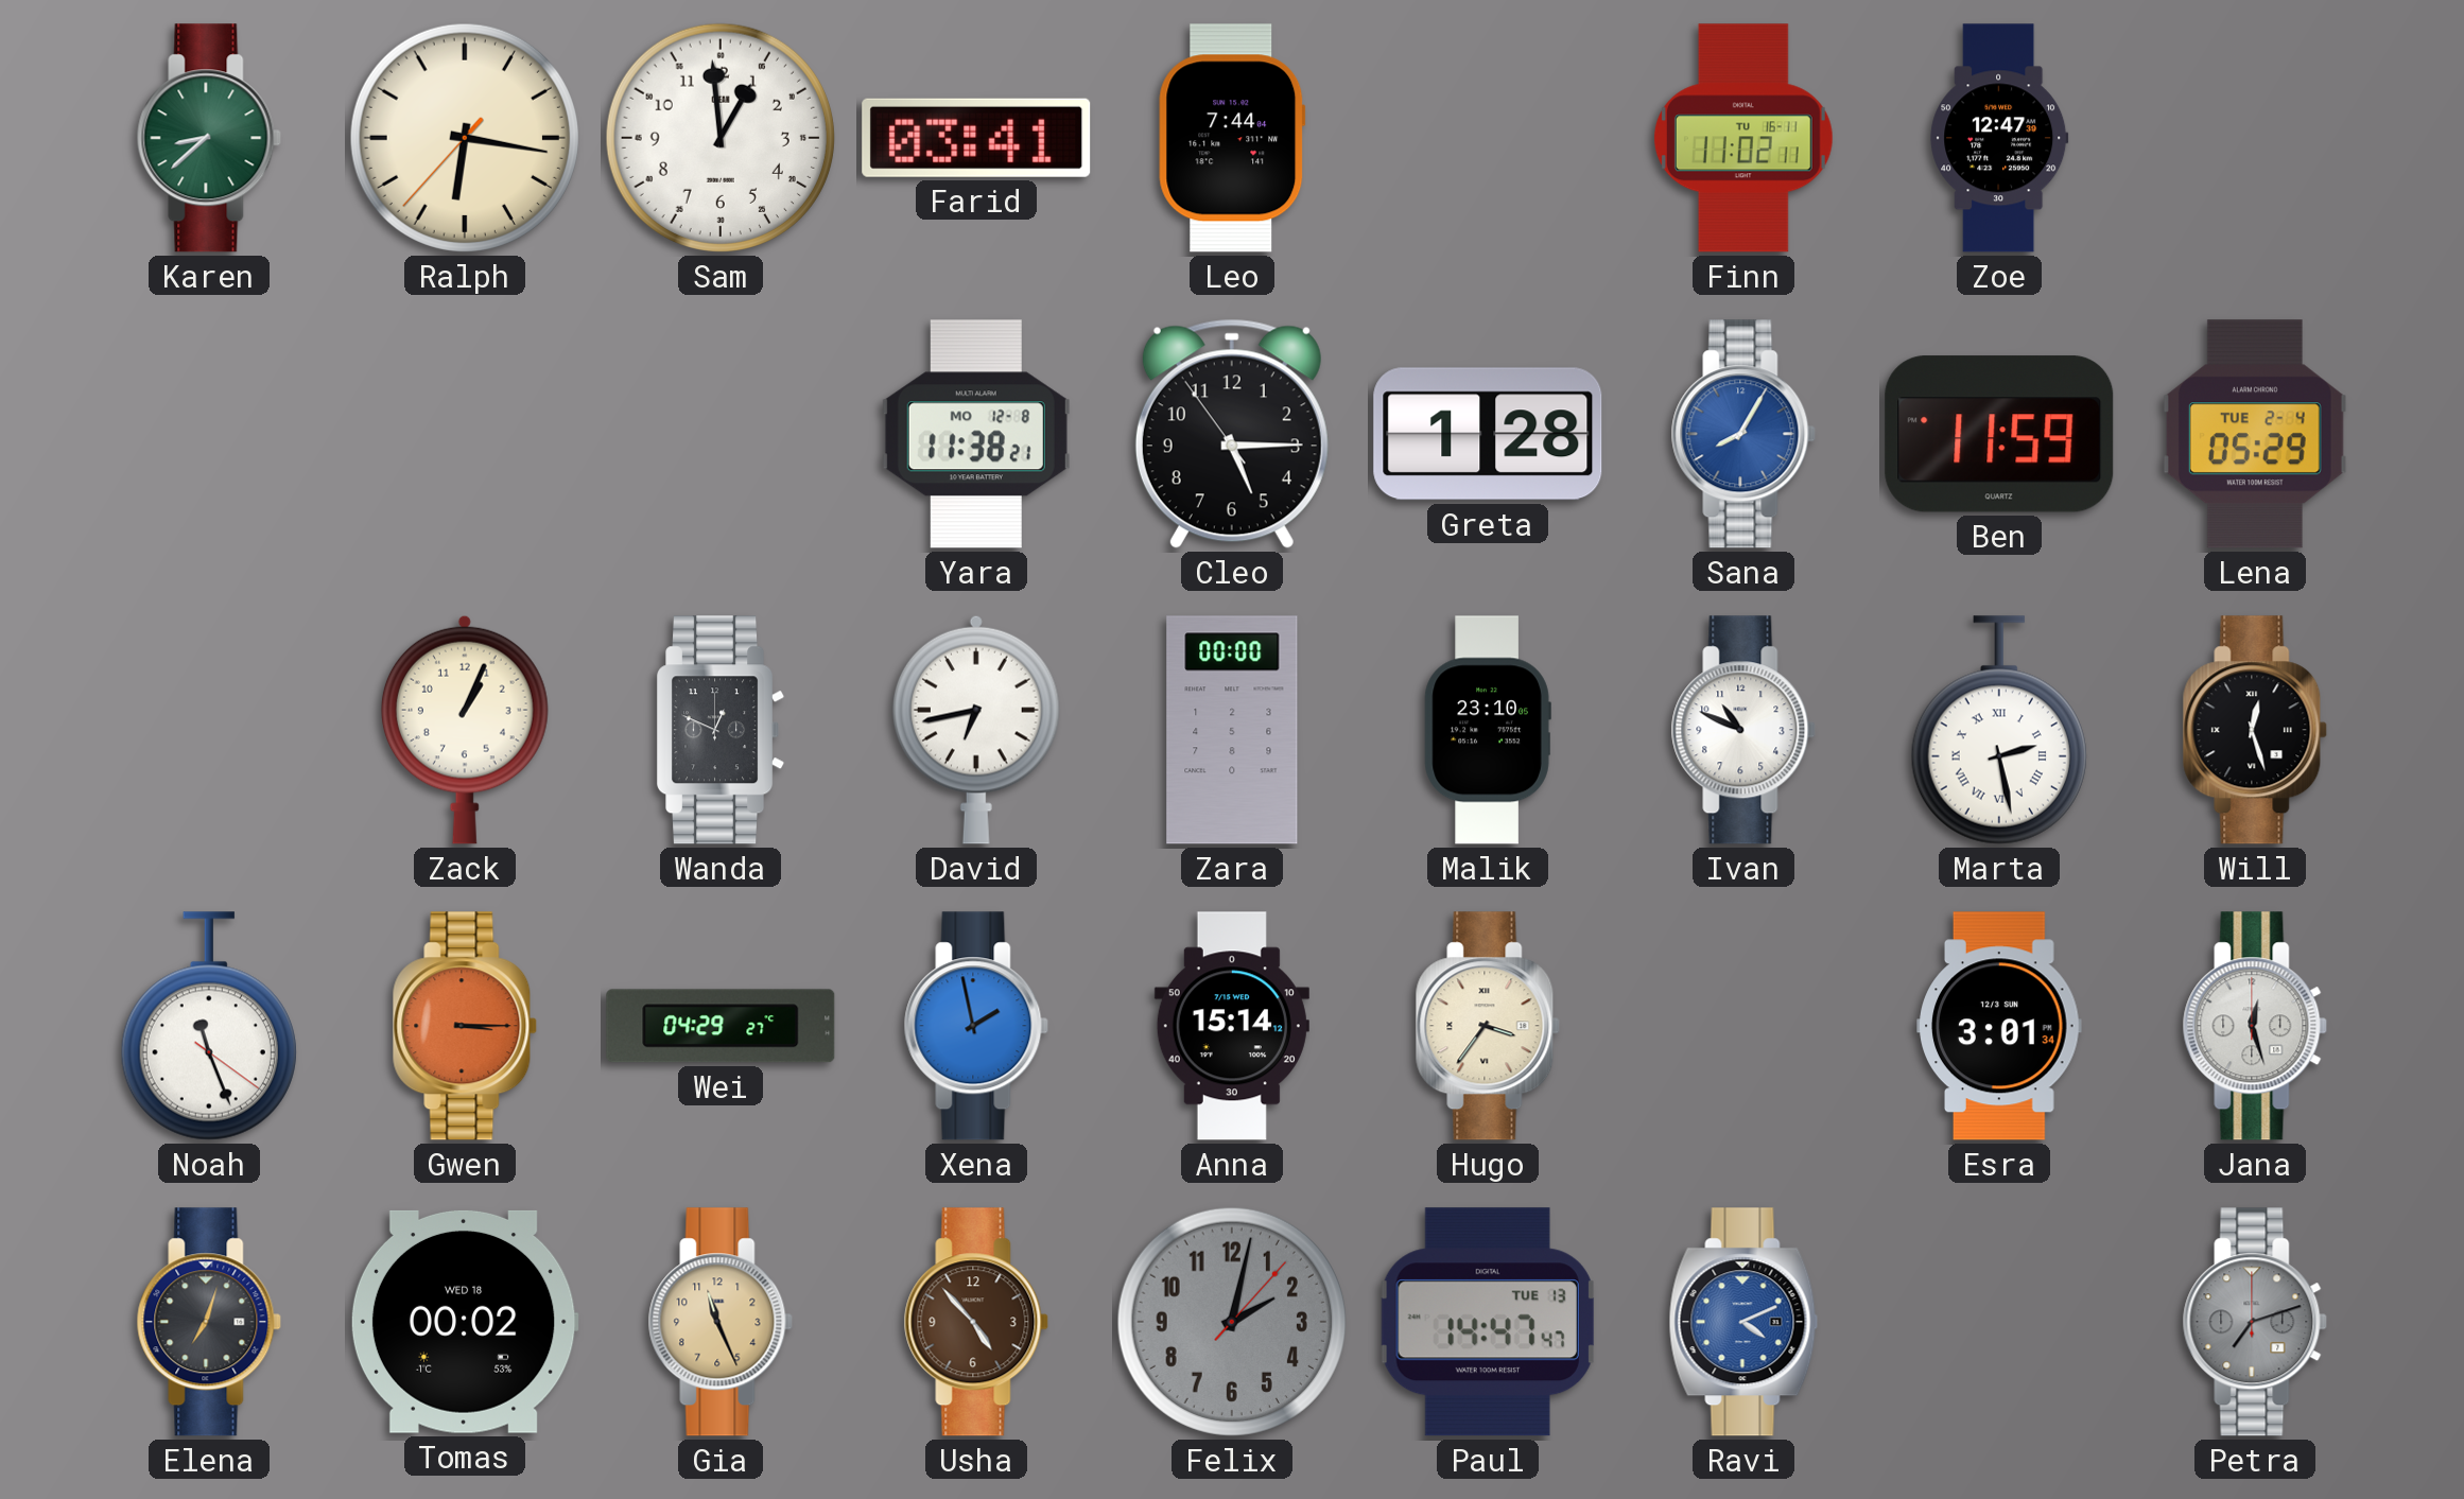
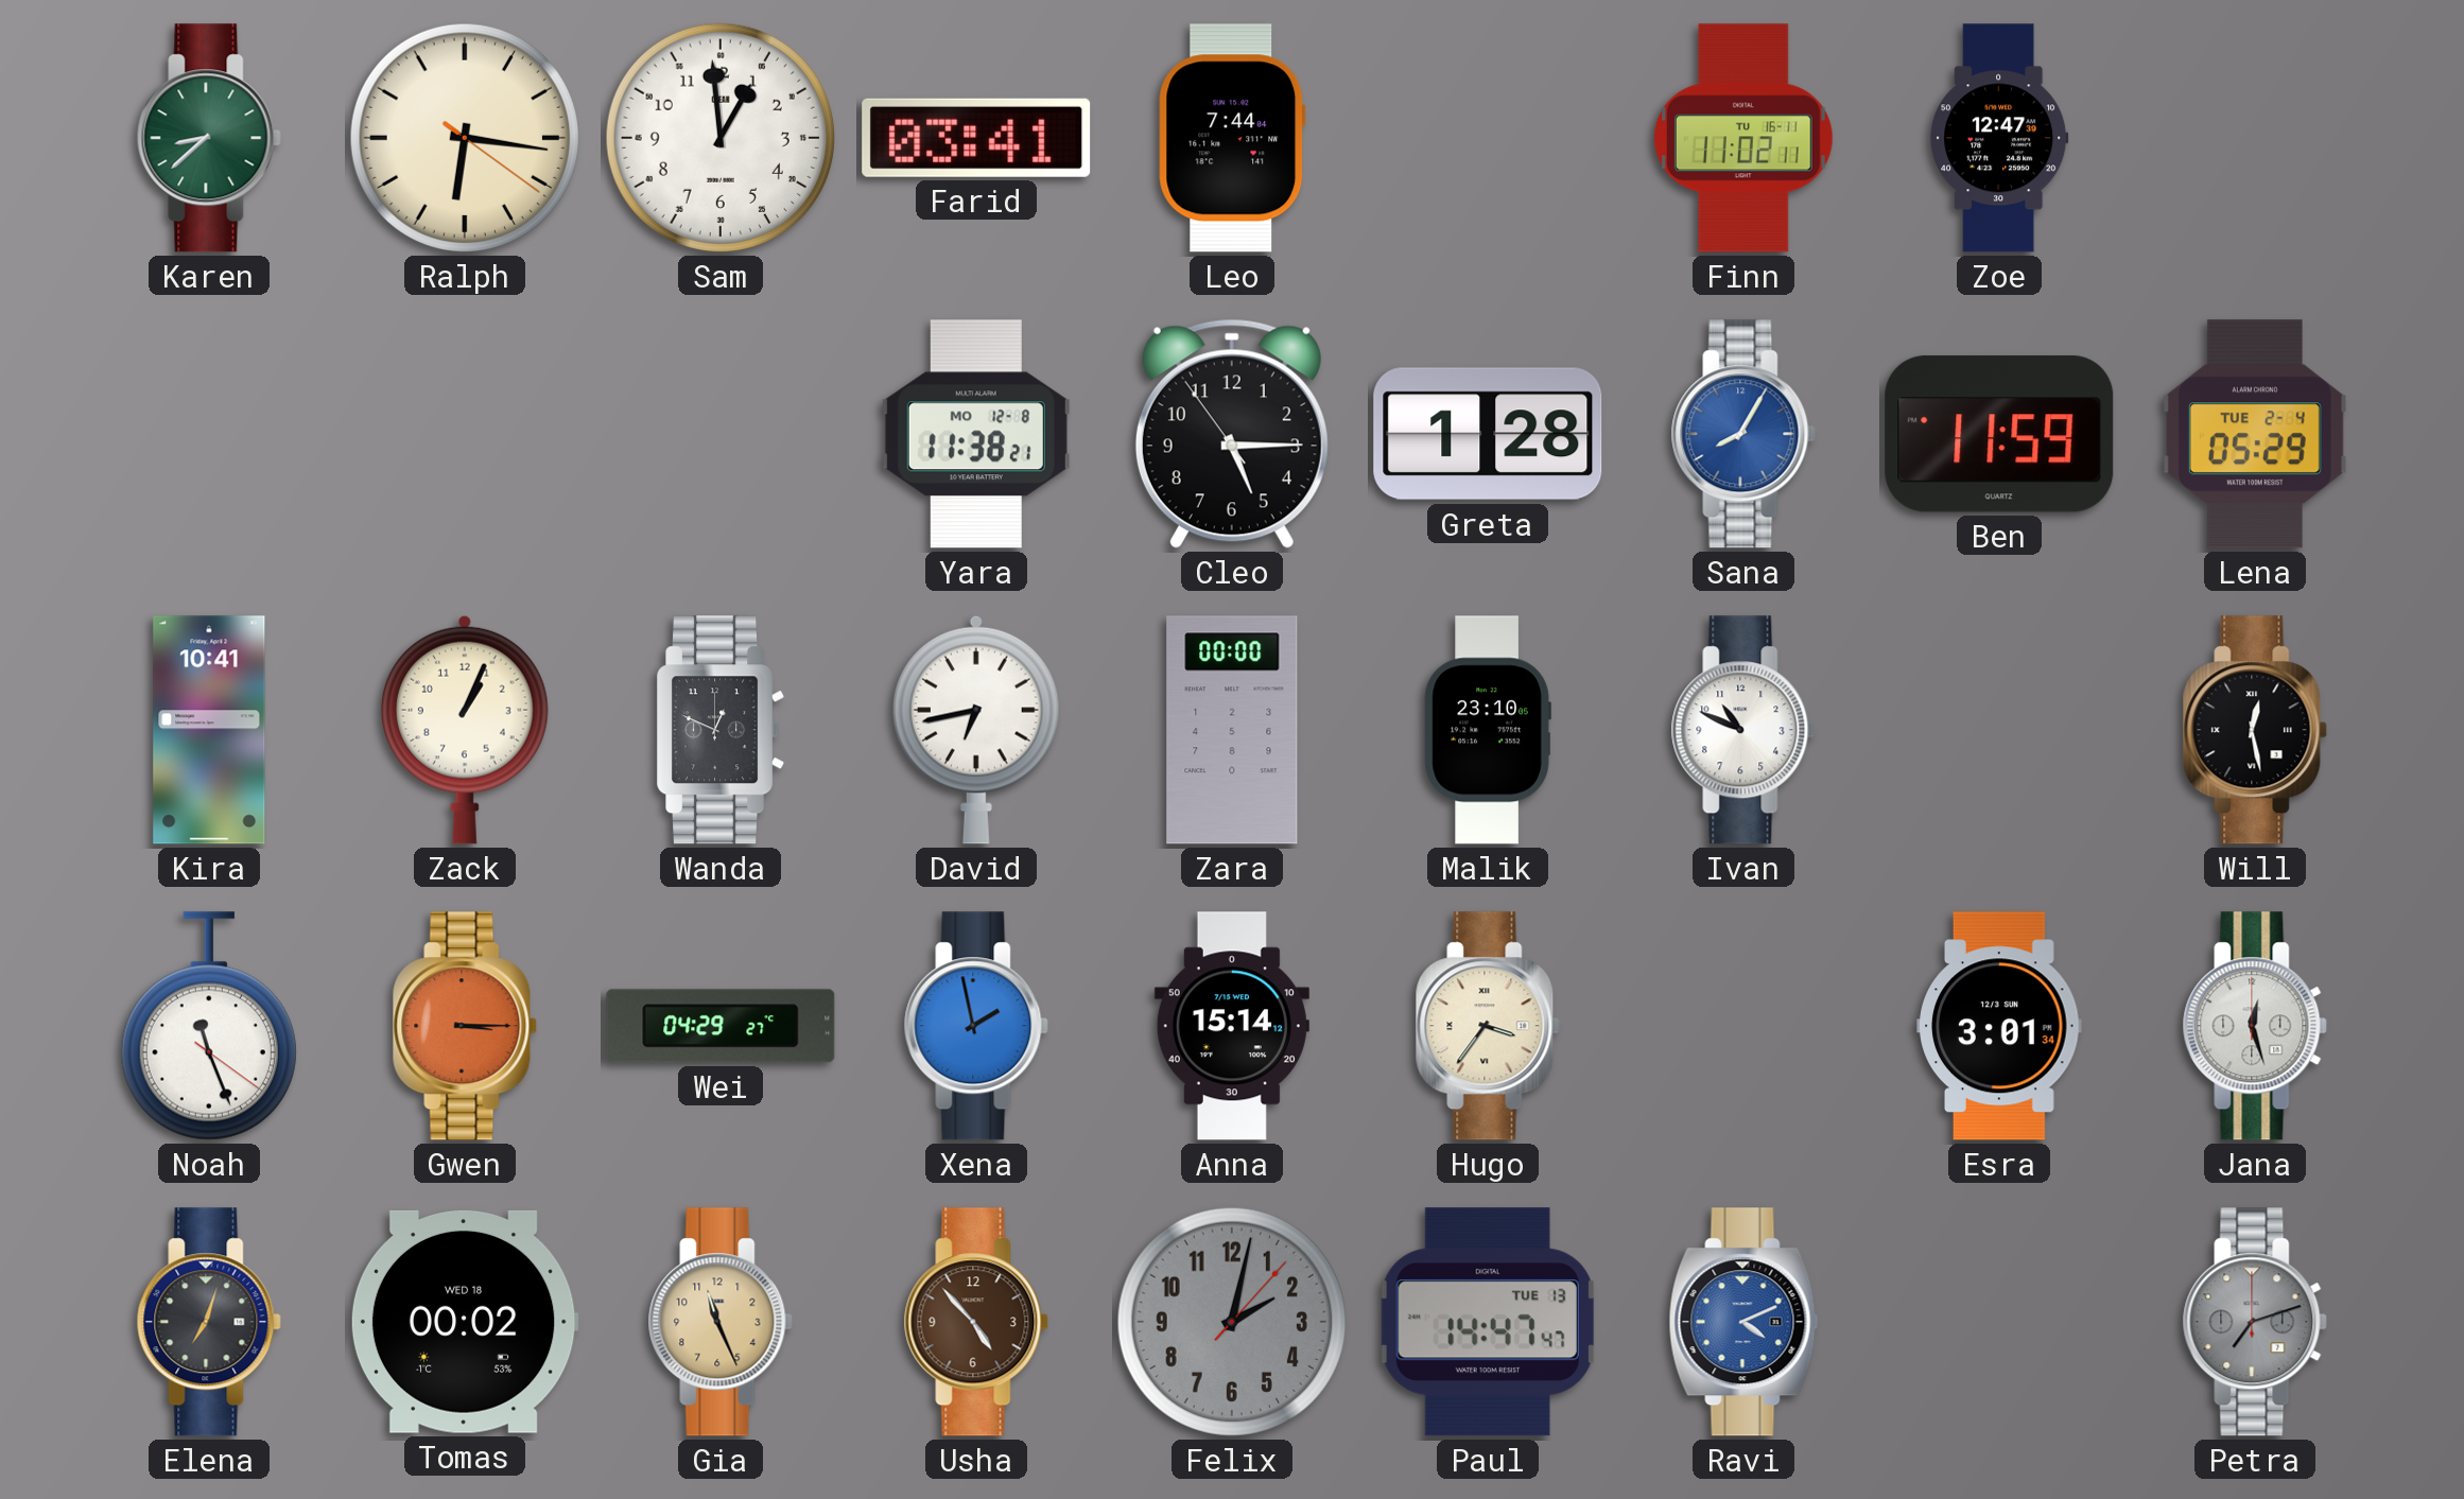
Ralph: 6:16:37 -> 6:16:21 (465, 138)
Kira: none -> 10:41 (209, 730)
Marta: 2:28 -> none (1999, 730)
Will: 12:27 -> 12:28 (2255, 730)
